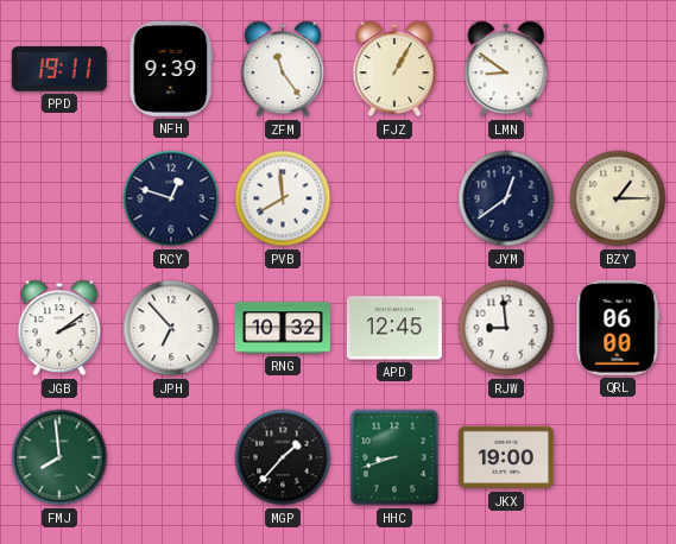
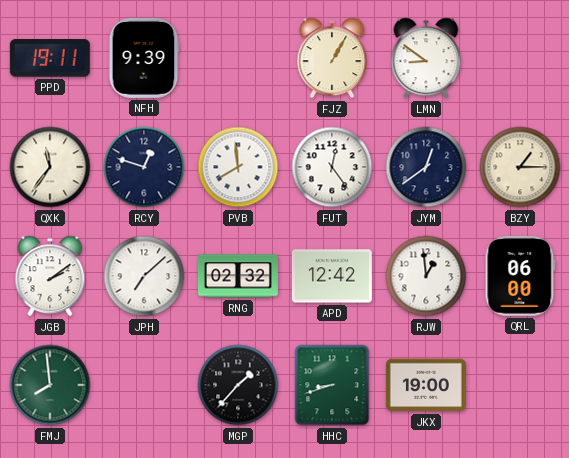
ZFM: 11:24 -> none (283, 69)
QXK: none -> 11:36 (50, 167)
FUT: none -> 12:24 (332, 167)
JPH: 6:53 -> 7:08 (144, 276)
RNG: 10:32 -> 02:32 (238, 276)
APD: 12:45 -> 12:42 (332, 276)
RJW: 8:59 -> 12:59 (426, 276)
